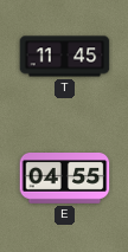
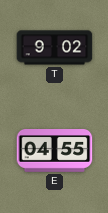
T: 11:45 -> 9:02 (55, 48)
